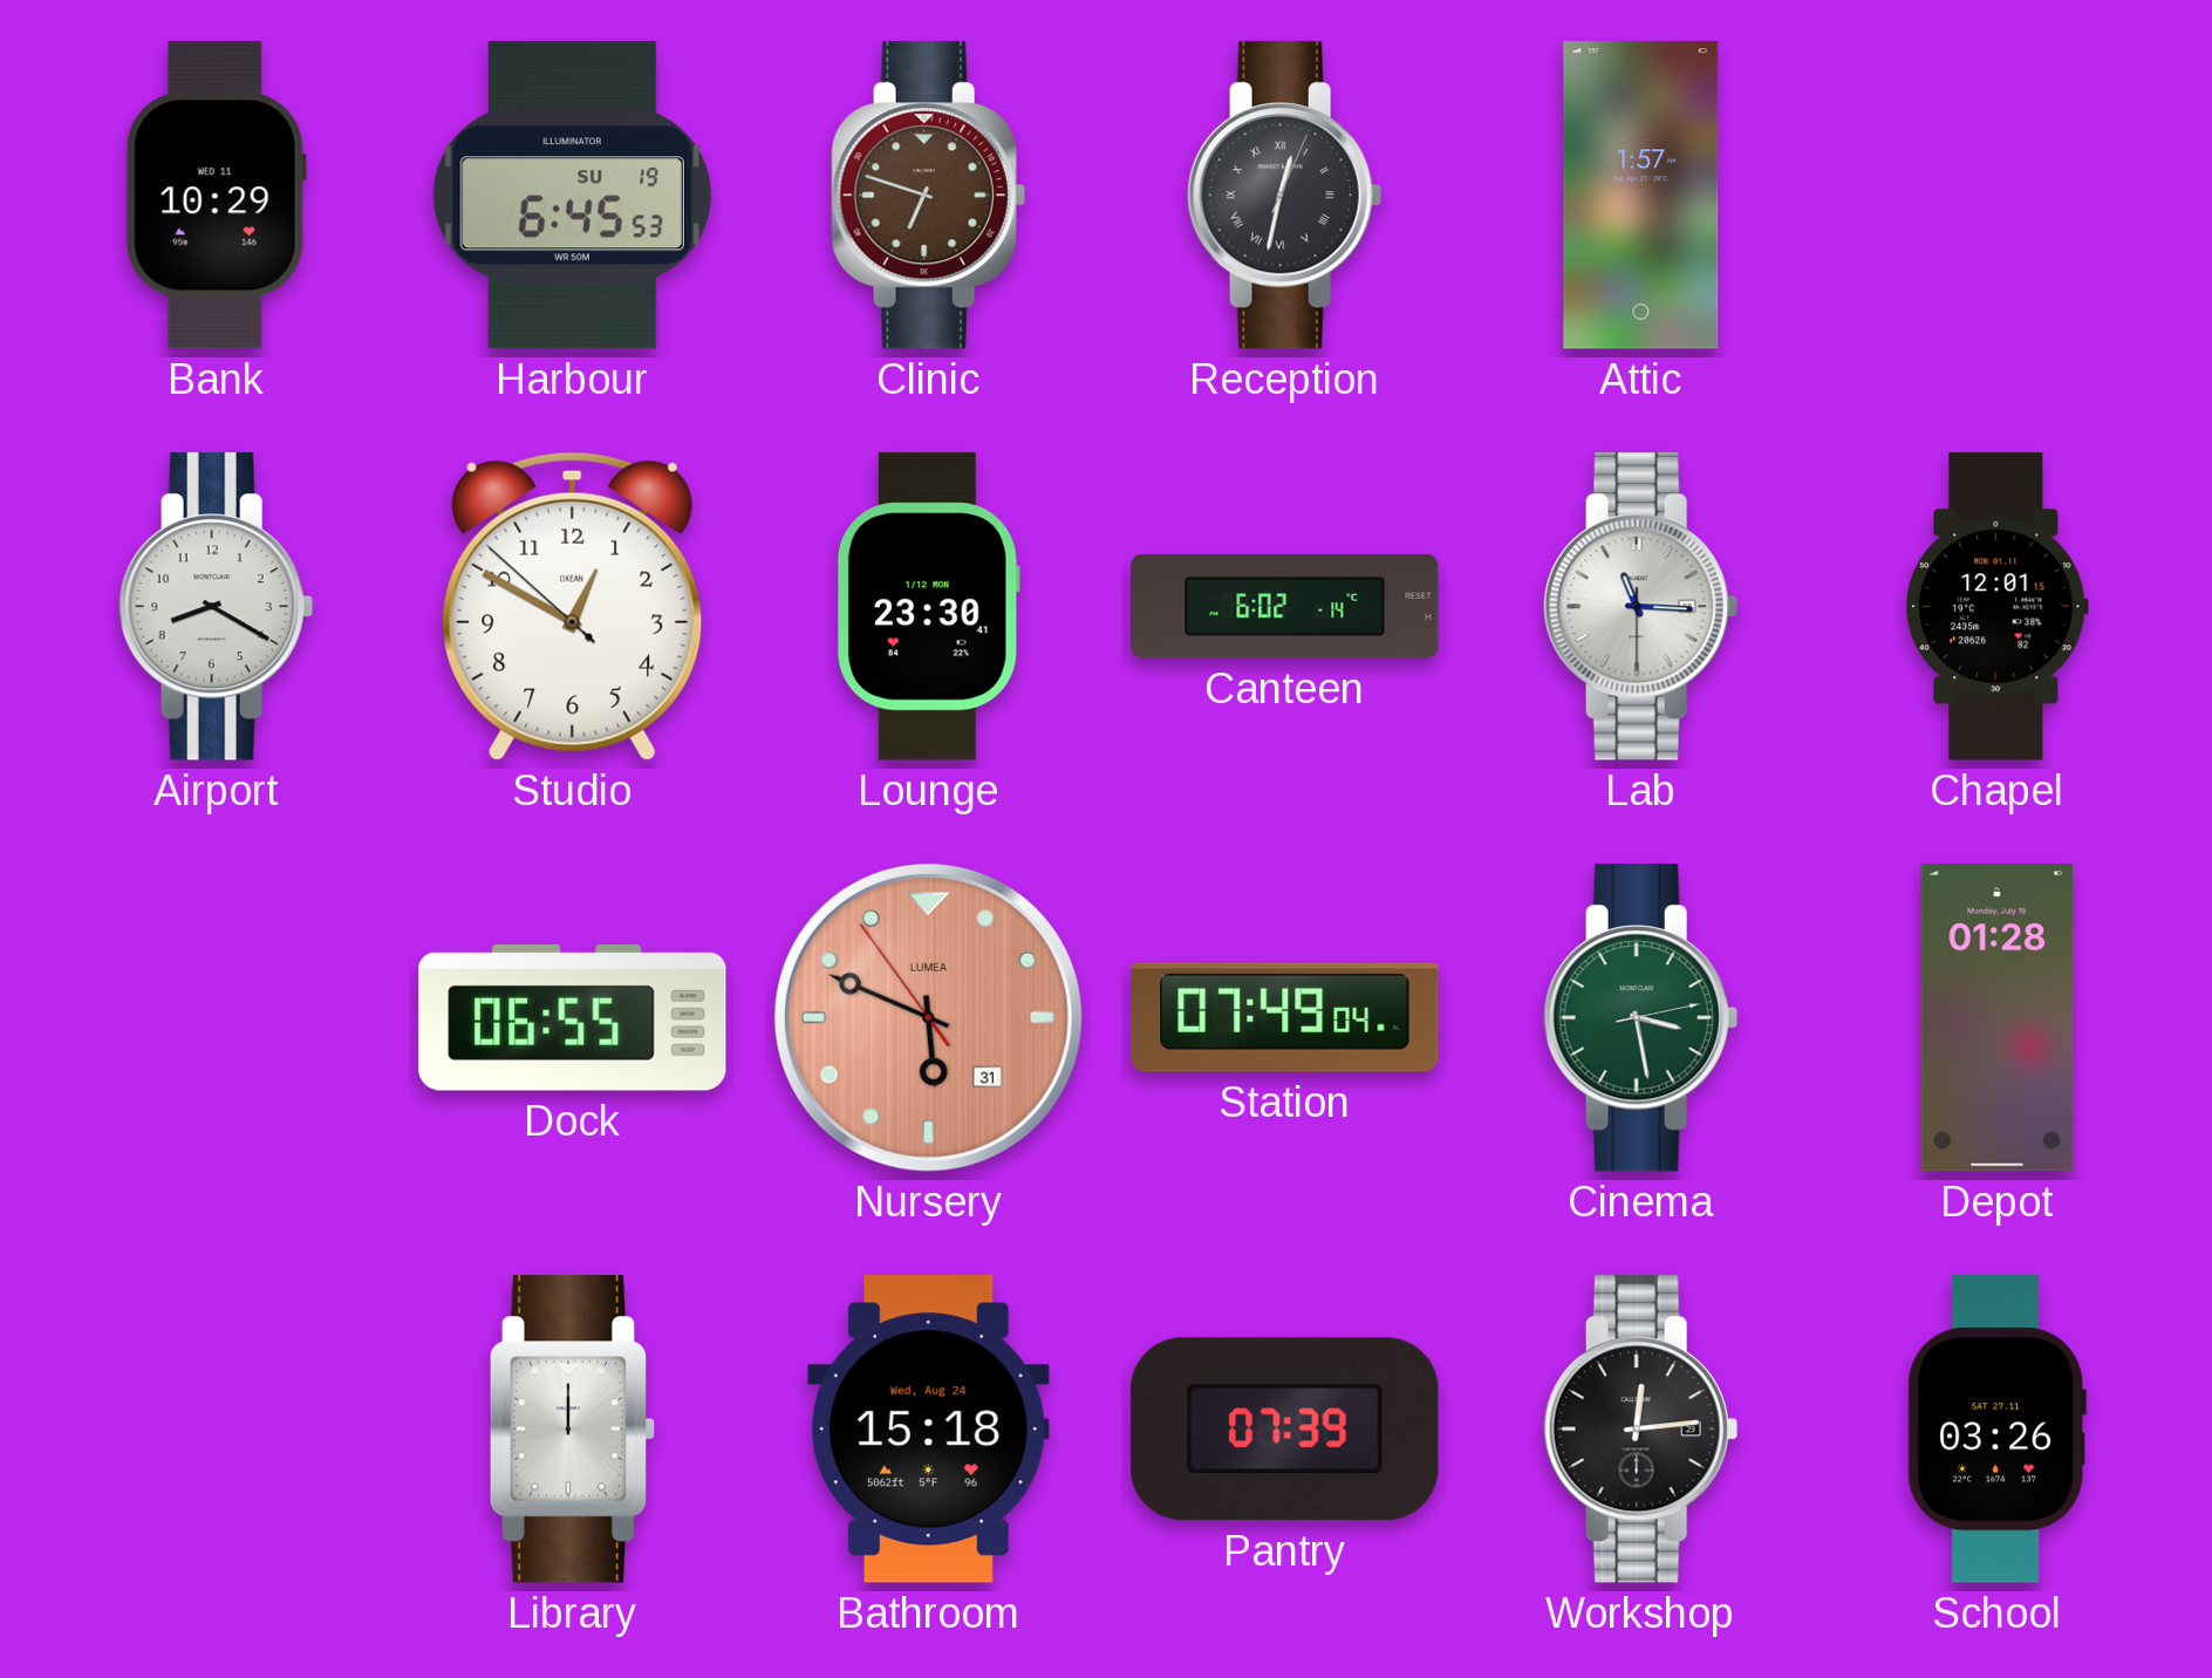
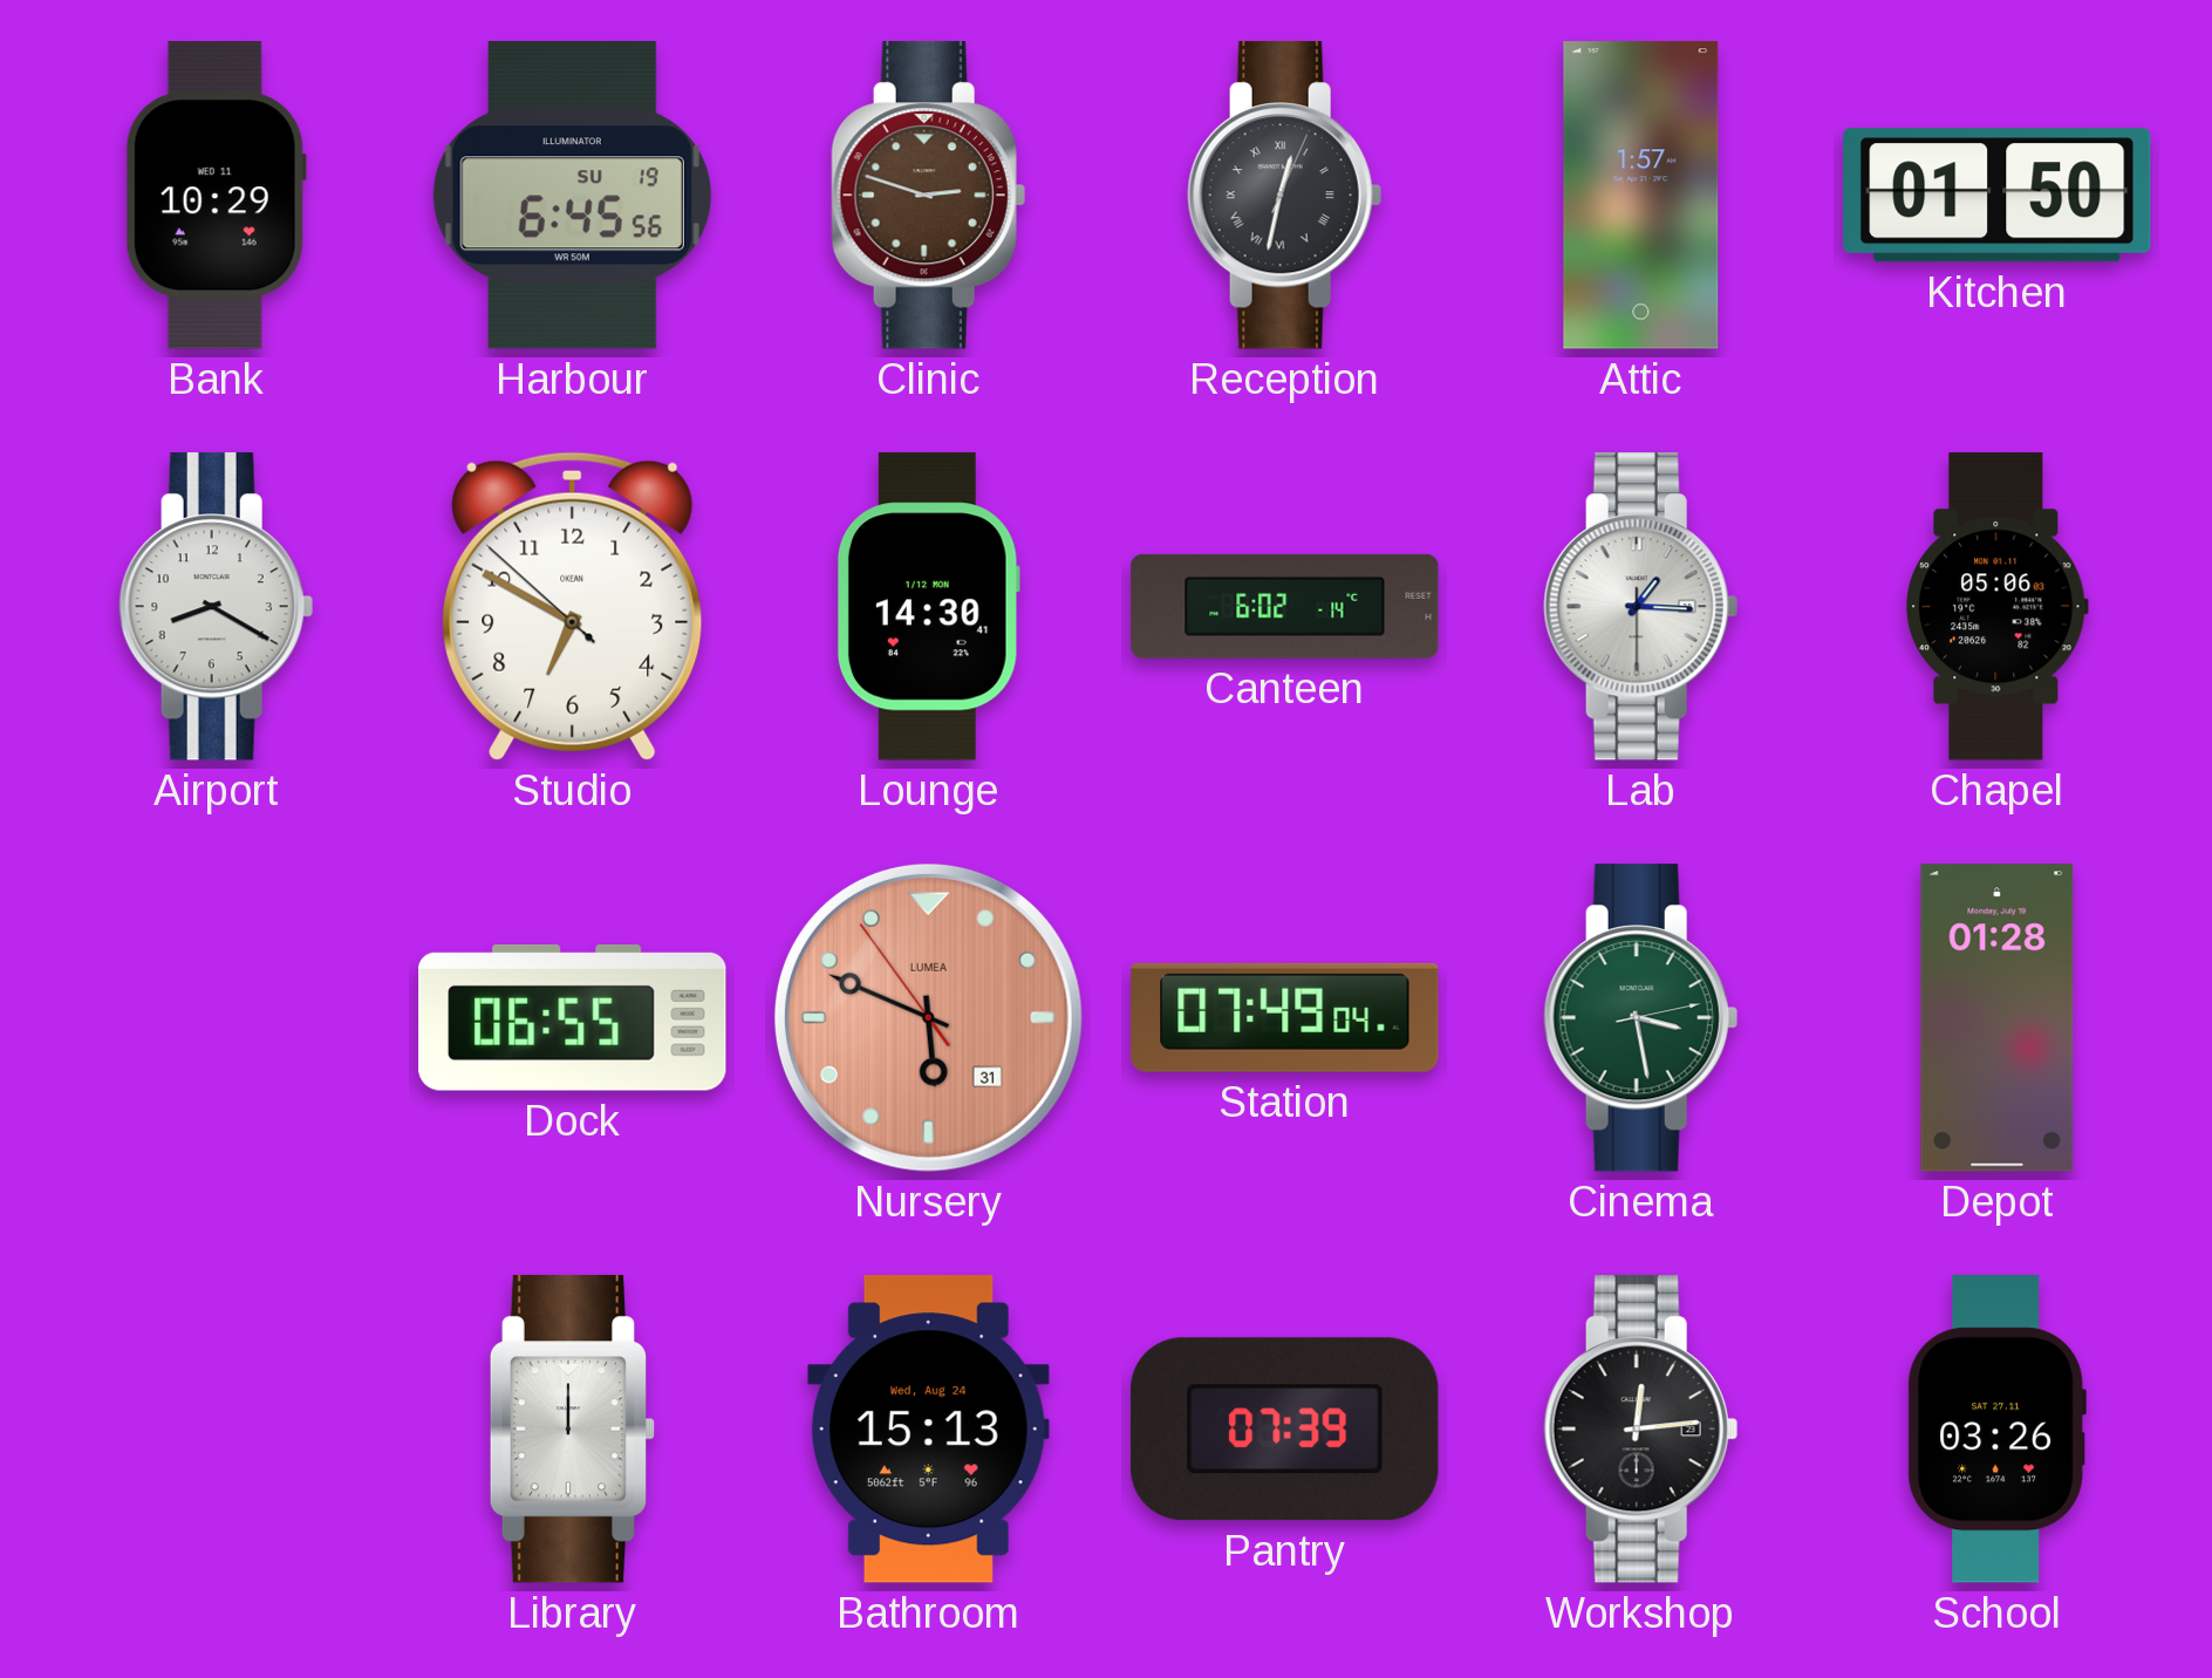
Harbour: 6:45:53 -> 6:45:56 (572, 196)
Clinic: 6:48 -> 2:48 (928, 196)
Kitchen: none -> 01:50 (1996, 196)
Studio: 12:49 -> 6:49 (573, 606)
Lounge: 23:30 -> 14:30 (928, 607)
Lab: 11:15 -> 1:15 (1640, 607)
Chapel: 12:01 -> 05:06 (1998, 607)
Bathroom: 15:18 -> 15:13 (928, 1430)
